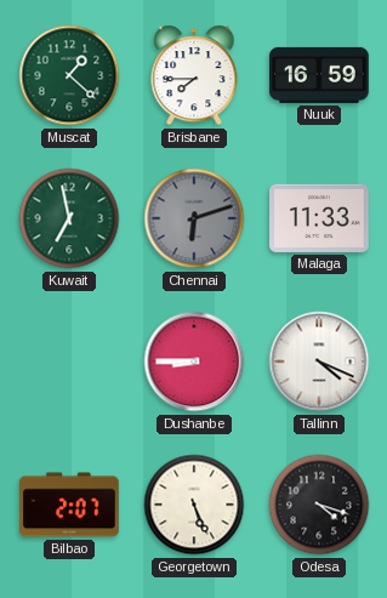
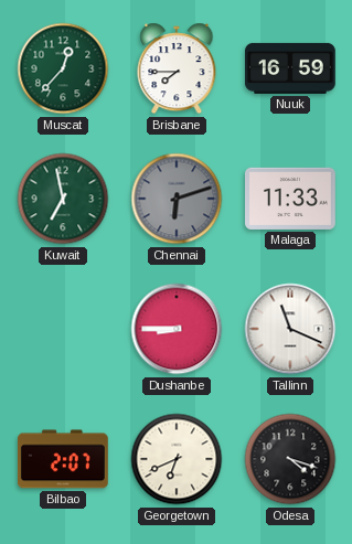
Muscat: 1:22 -> 12:37 (63, 68)
Tallinn: 4:19 -> 11:19 (290, 329)
Georgetown: 5:26 -> 6:41 (177, 459)
